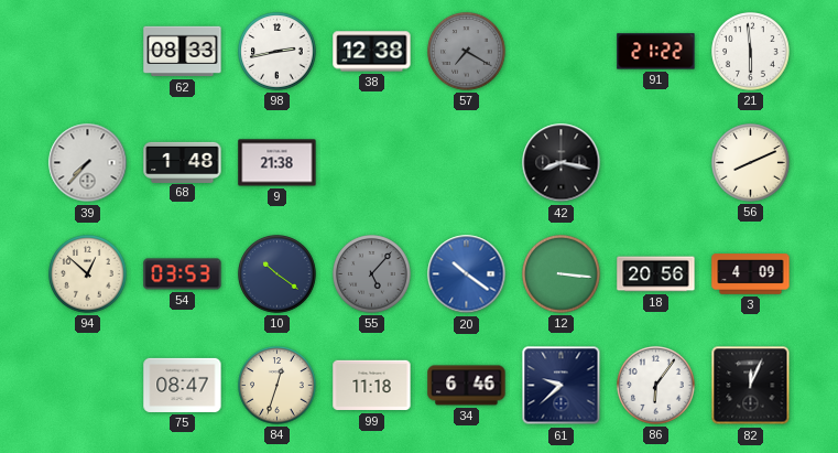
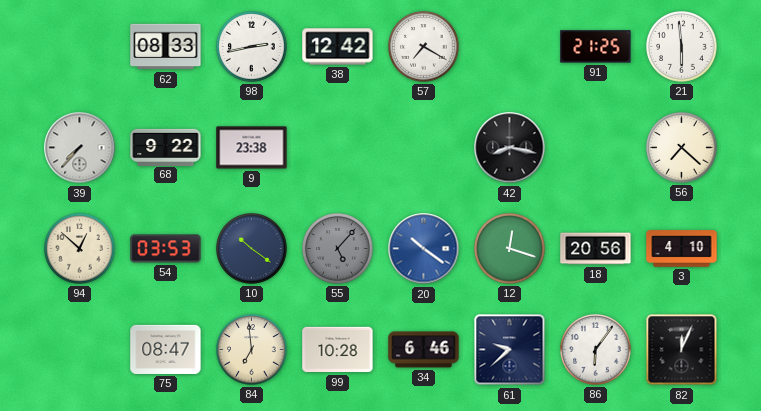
38: 12:38 -> 12:42 (338, 47)
57 dial: grey -> white (424, 47)
91: 21:22 -> 21:25 (596, 47)
68: 1:48 -> 9:22 (166, 147)
9: 21:38 -> 23:38 (252, 148)
56: 8:11 -> 7:22 (682, 148)
12: 3:16 -> 12:18 (510, 249)
3: 4:09 -> 4:10 (682, 249)
84: 12:33 -> 6:59 (252, 350)
99: 11:18 -> 10:28 (338, 350)
